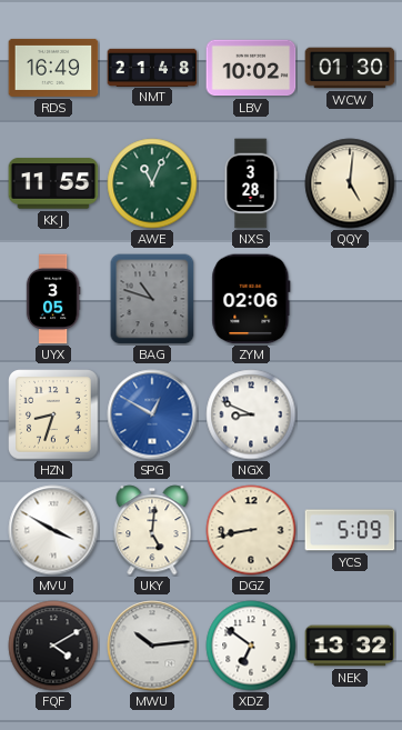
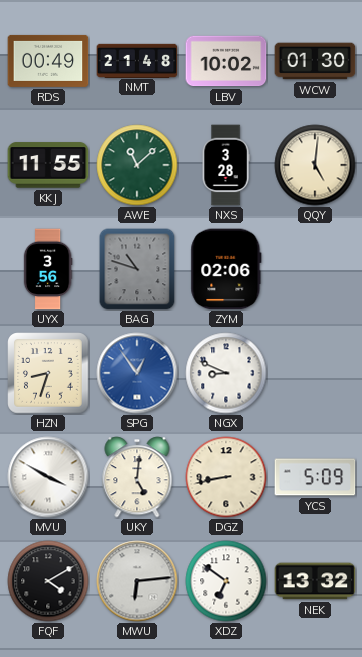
RDS: 16:49 -> 00:49 (48, 61)
AWE: 11:04 -> 11:08 (137, 165)
UYX: 3:05 -> 3:56 (48, 269)
SPG: 12:50 -> 12:54 (137, 373)
MWU: 10:14 -> 6:14 (137, 581)
